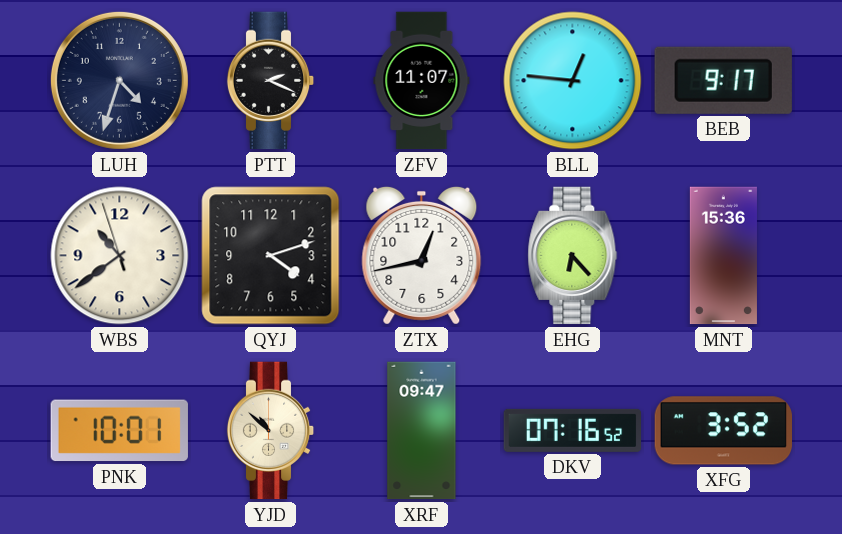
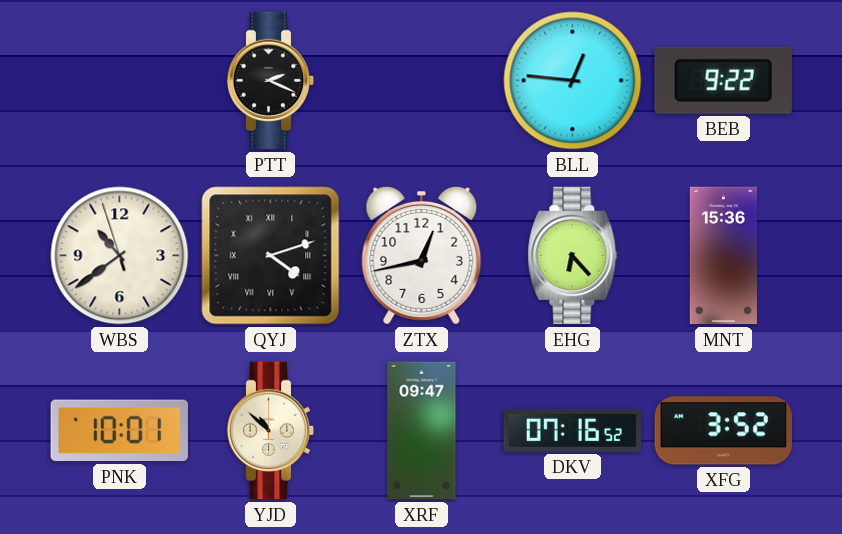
LUH: 4:33 -> none (119, 80)
ZFV: 11:07 -> none (422, 81)
BEB: 9:17 -> 9:22 (723, 80)
QYJ numerals: Arabic -> Roman (271, 256)
